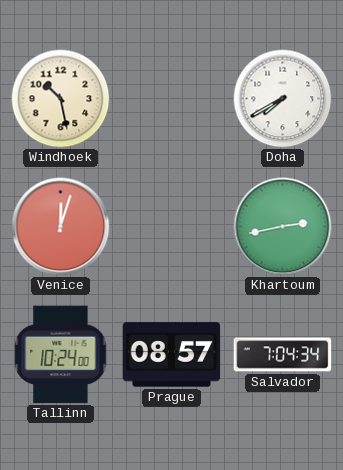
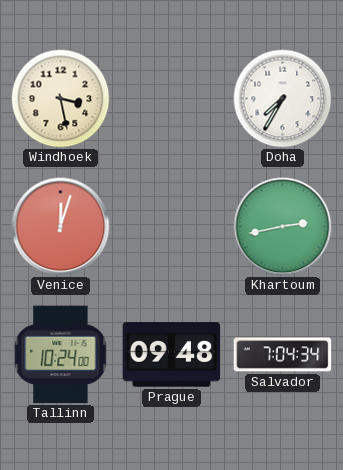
Windhoek: 10:28 -> 3:28 (61, 99)
Doha: 7:40 -> 7:35 (283, 99)
Prague: 08:57 -> 09:48 (172, 355)
